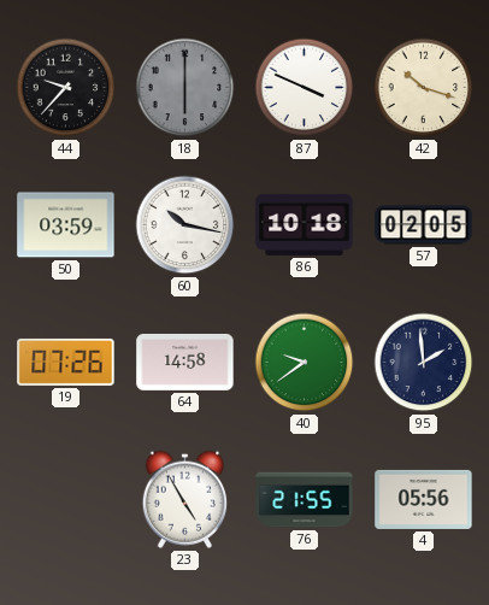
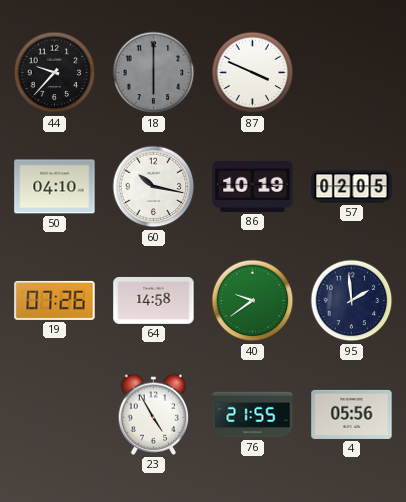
42: 10:18 -> none (424, 88)
50: 03:59 -> 04:10 (55, 187)
86: 10:18 -> 10:19 (253, 186)
